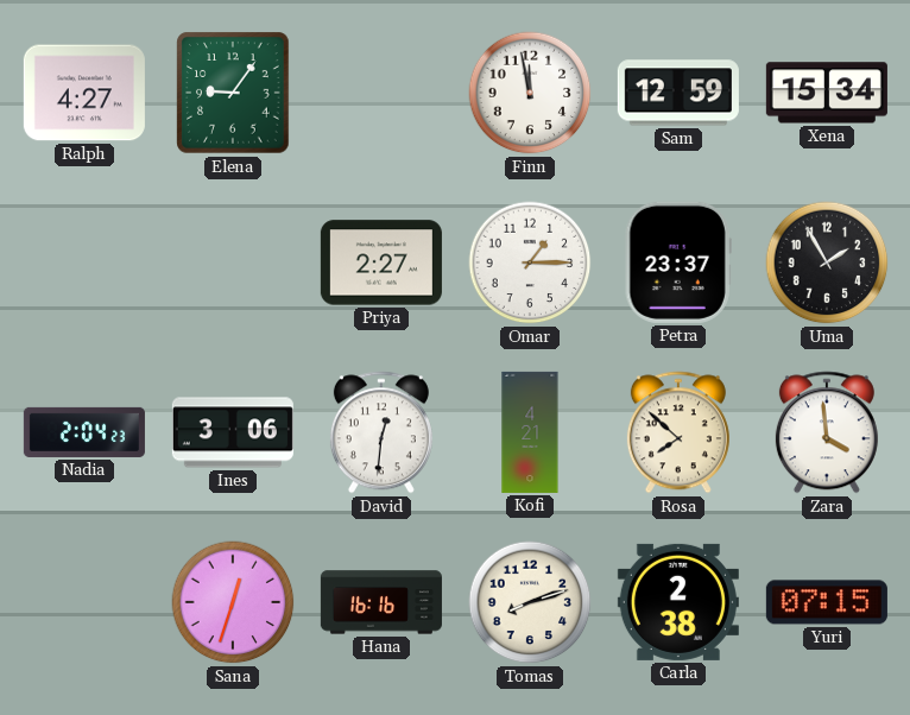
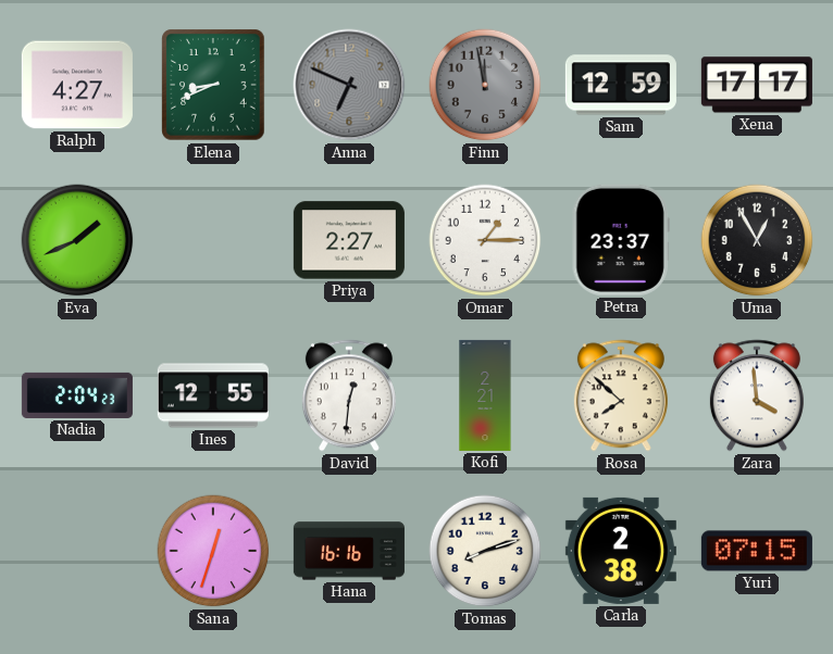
Elena: 9:06 -> 8:41 (213, 85)
Anna: none -> 6:49 (349, 85)
Finn dial: white -> grey (485, 85)
Xena: 15:34 -> 17:17 (757, 85)
Eva: none -> 1:41 (77, 240)
Uma: 1:55 -> 12:55 (757, 240)
Ines: 3:06 -> 12:55 (213, 395)
Kofi: 4:21 -> 2:21 (485, 395)
